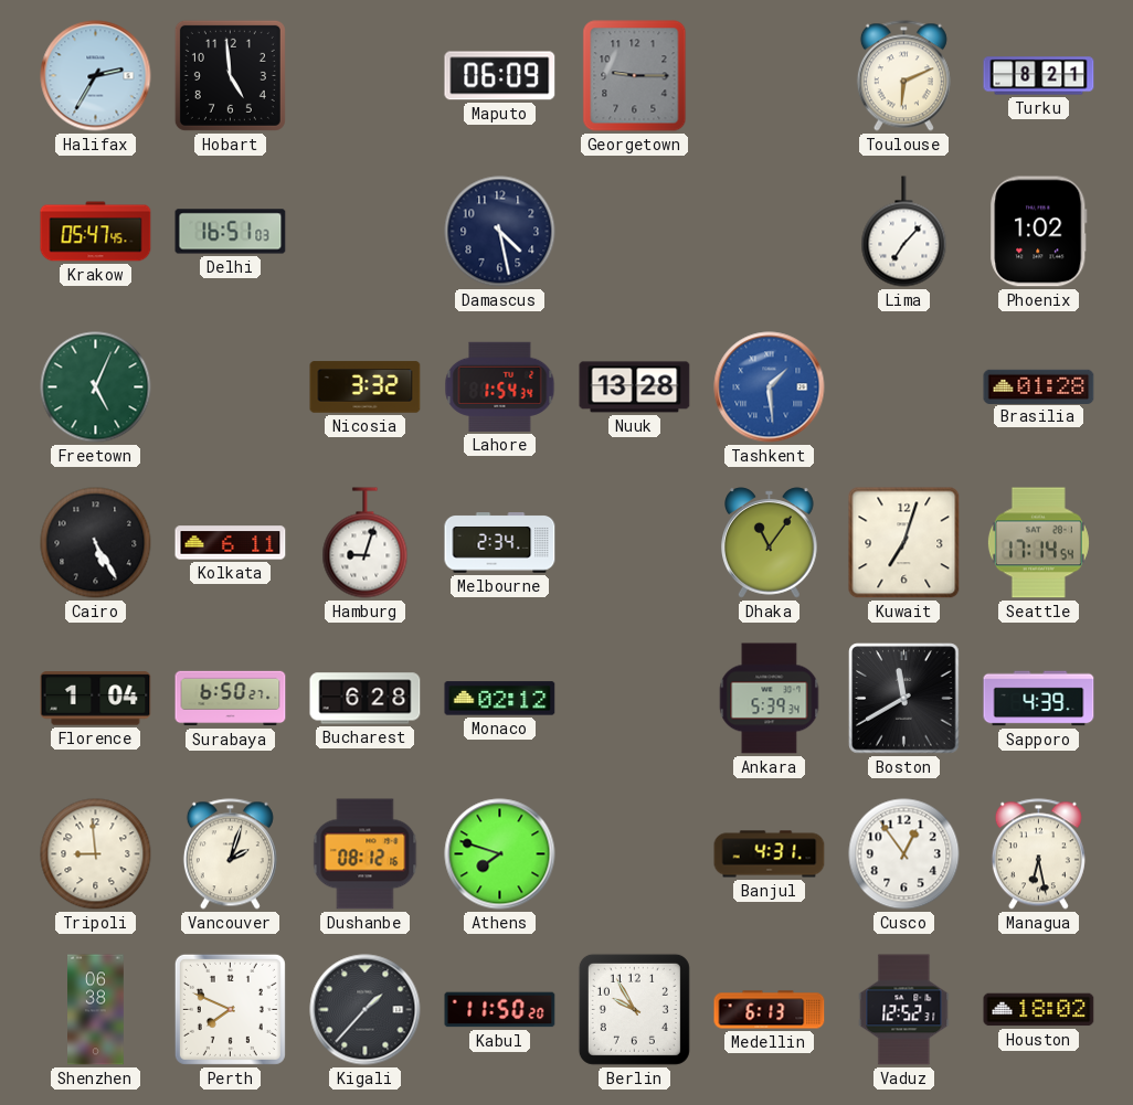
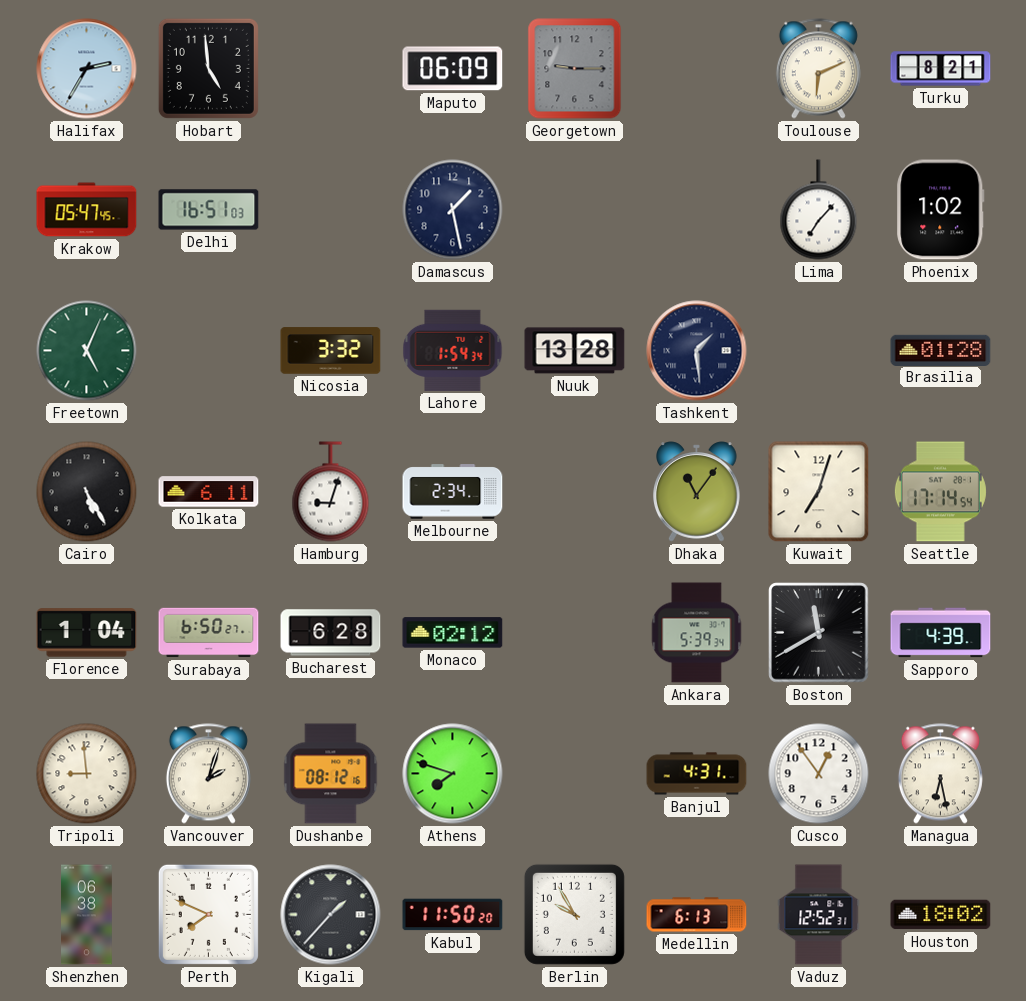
Damascus: 4:28 -> 1:28 (453, 210)
Tashkent dial: blue -> navy (697, 351)
